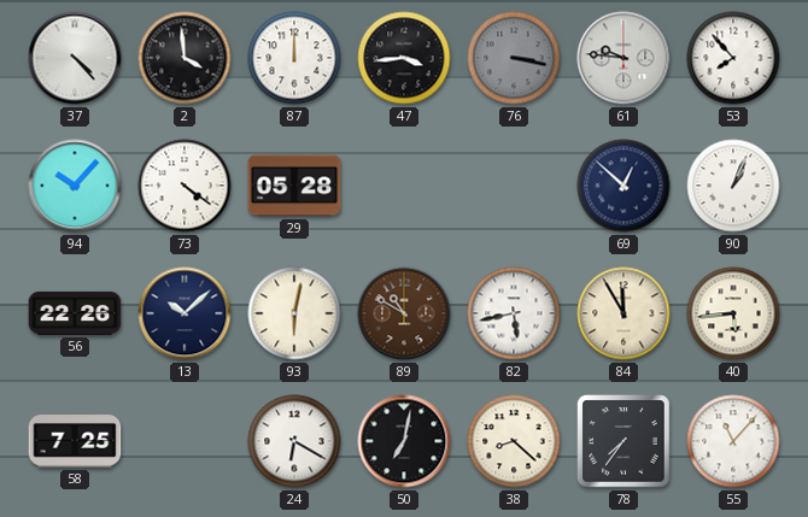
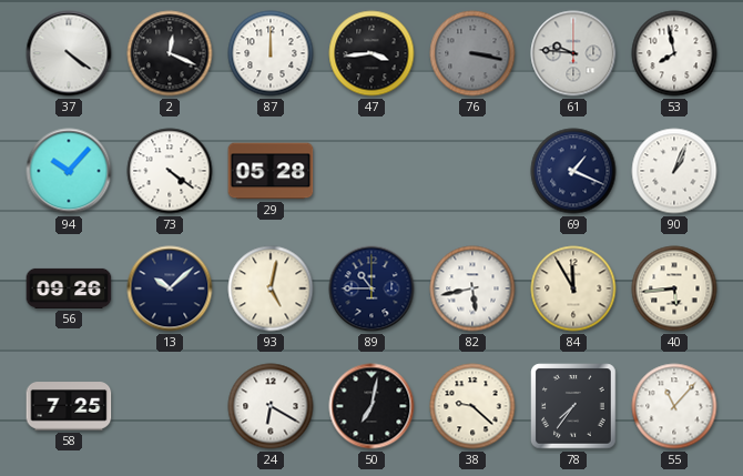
37: 4:23 -> 4:21 (69, 53)
2: 3:59 -> 12:19 (170, 53)
53: 7:53 -> 7:58 (674, 53)
69: 12:52 -> 1:19 (573, 171)
56: 22:26 -> 09:26 (69, 288)
93: 6:02 -> 5:02 (271, 288)
89: 10:50 -> 10:45 (371, 288)
89 dial: brown -> navy (371, 288)
38: 8:22 -> 9:22 (472, 406)
